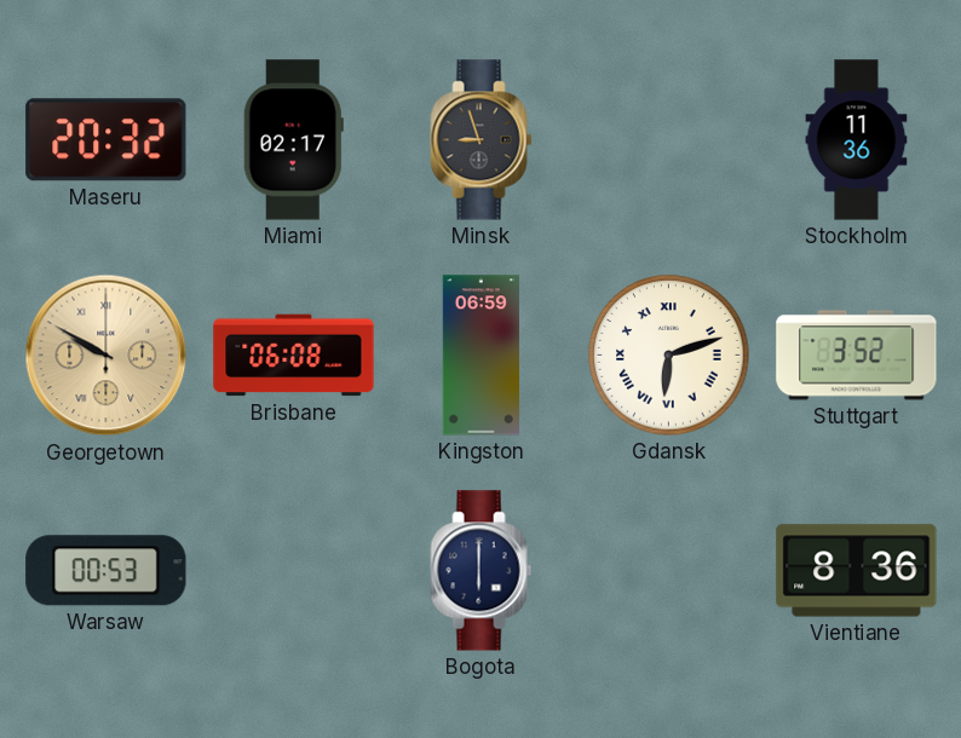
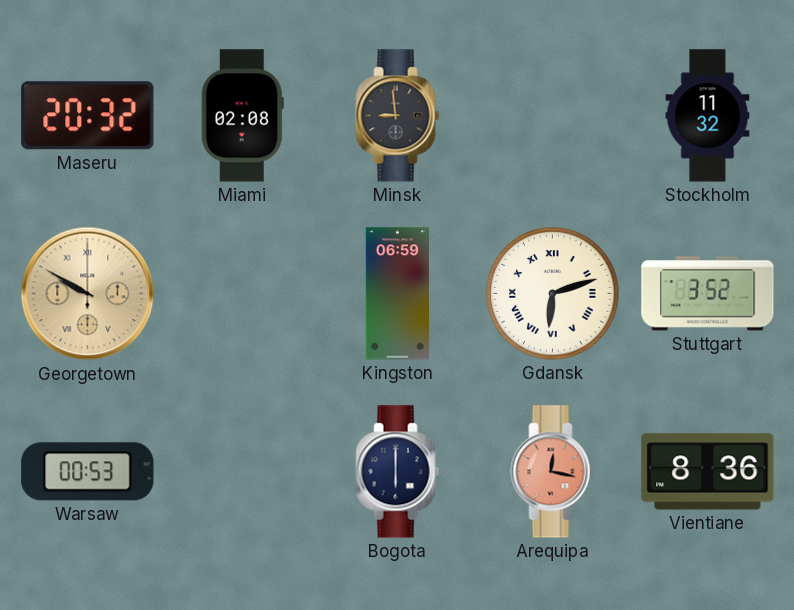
Miami: 02:17 -> 02:08 (242, 116)
Minsk: 8:57 -> 8:59 (398, 116)
Stockholm: 11:36 -> 11:32 (708, 116)
Brisbane: 06:08 -> none (294, 356)
Arequipa: none -> 12:17 (553, 472)
